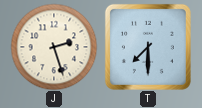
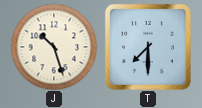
J: 2:27 -> 10:27 (54, 47)
